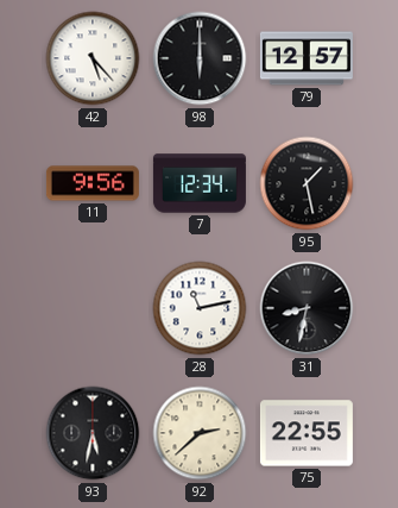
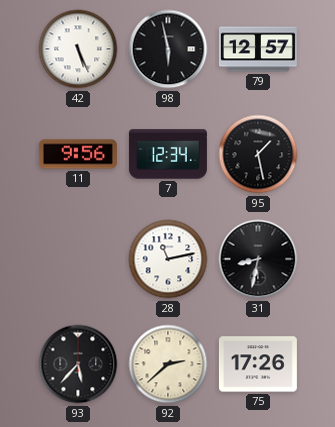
42: 5:23 -> 5:26 (78, 49)
98: 6:00 -> 5:58 (168, 49)
93: 5:32 -> 5:37 (78, 364)
75: 22:55 -> 17:26 (258, 364)
